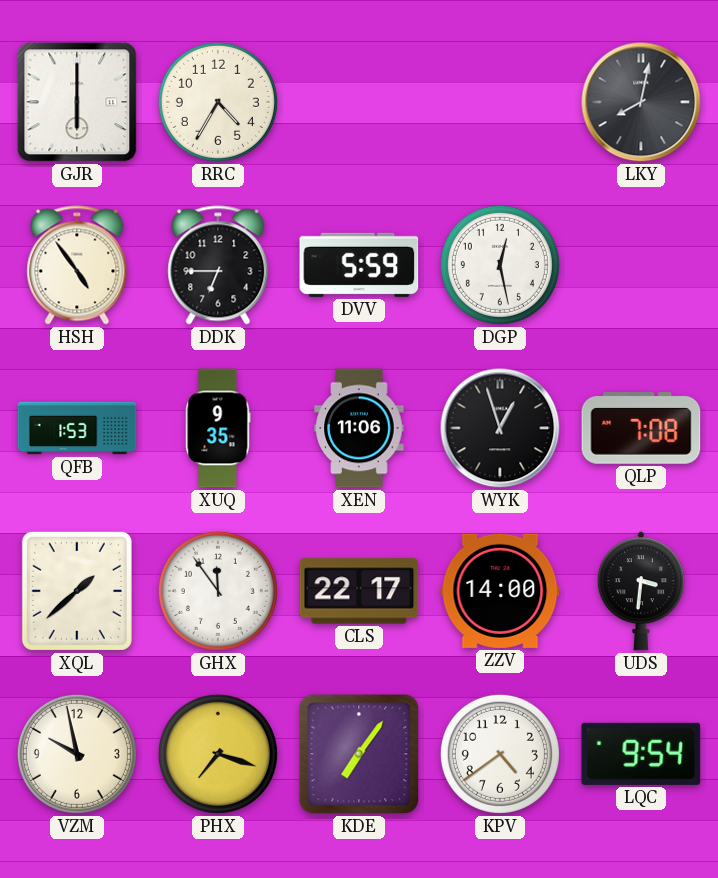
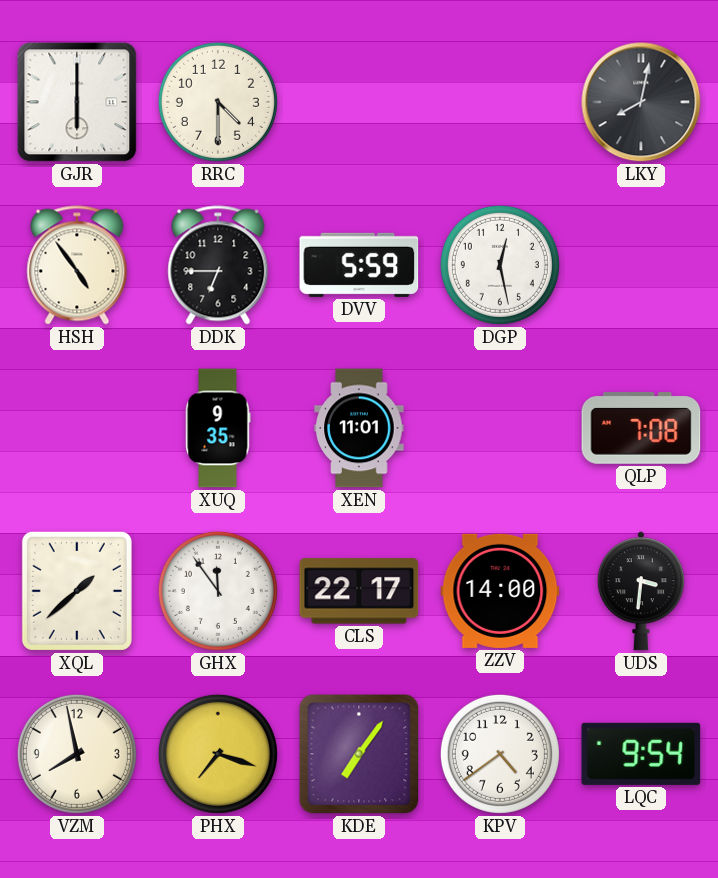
RRC: 4:35 -> 4:30 (218, 102)
QFB: 1:53 -> none (77, 428)
XEN: 11:06 -> 11:01 (359, 428)
WYK: 12:57 -> none (500, 428)
VZM: 9:58 -> 7:58 (77, 754)
